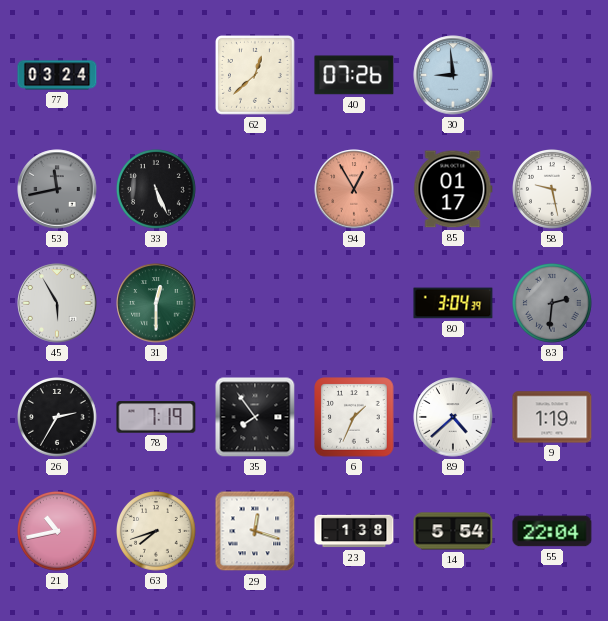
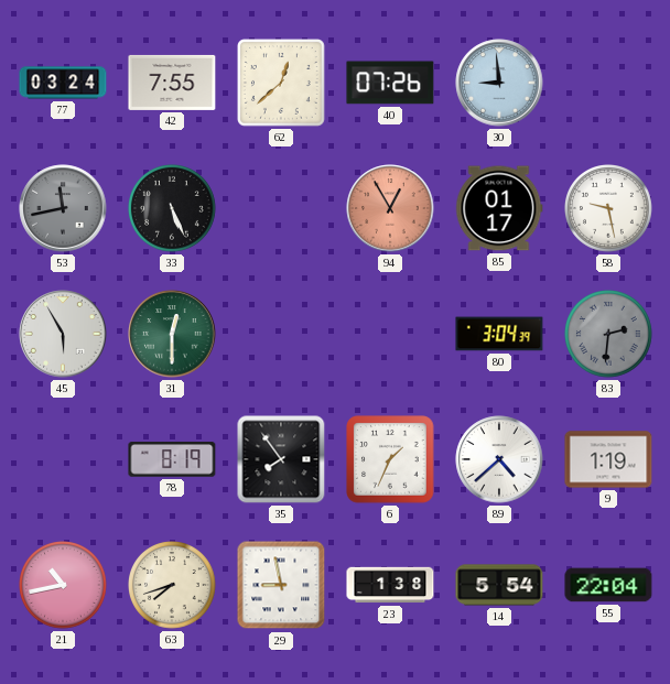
42: none -> 7:55 (172, 83)
26: 2:35 -> none (58, 418)
78: 7:19 -> 8:19 (172, 459)
29: 12:18 -> 8:58 (281, 585)
